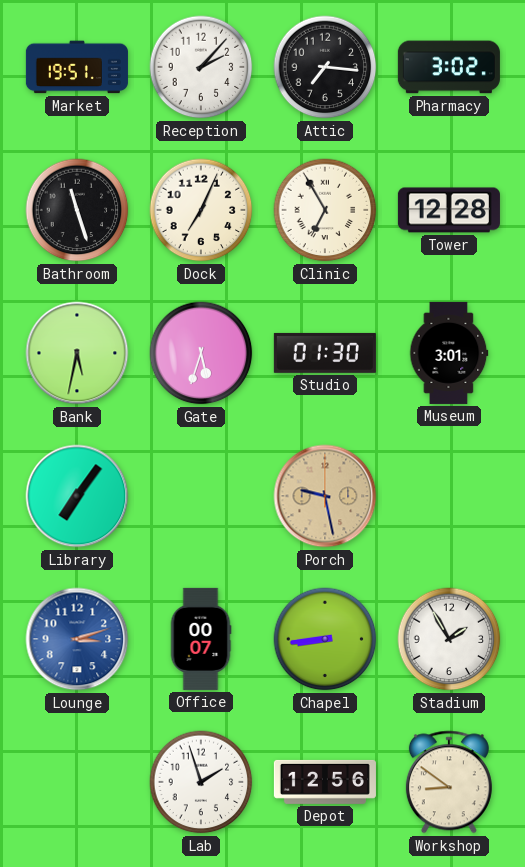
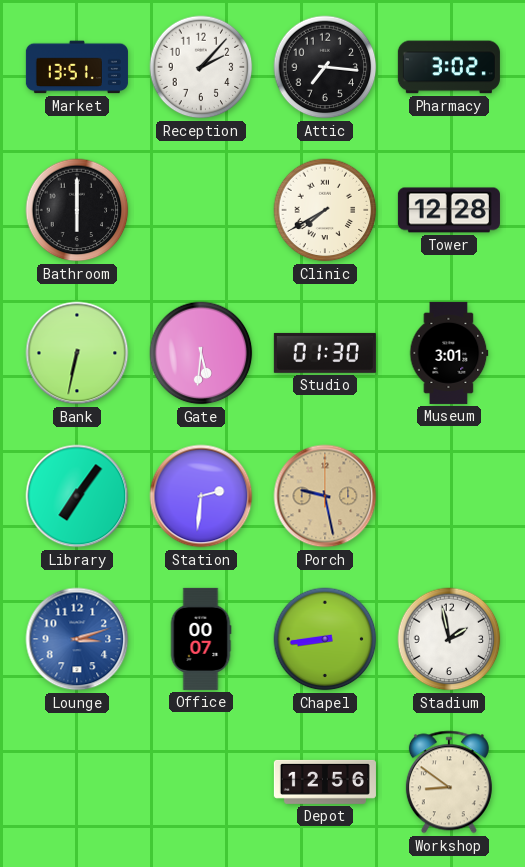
Market: 19:51 -> 13:51 (77, 67)
Bathroom: 11:27 -> 6:00 (77, 210)
Dock: 7:04 -> none (201, 210)
Clinic: 6:55 -> 7:40 (325, 210)
Bank: 5:32 -> 6:32 (77, 353)
Gate: 5:33 -> 5:31 (201, 353)
Station: none -> 2:31 (201, 496)
Stadium: 1:55 -> 1:58 (449, 639)
Lab: 1:57 -> none (201, 782)
